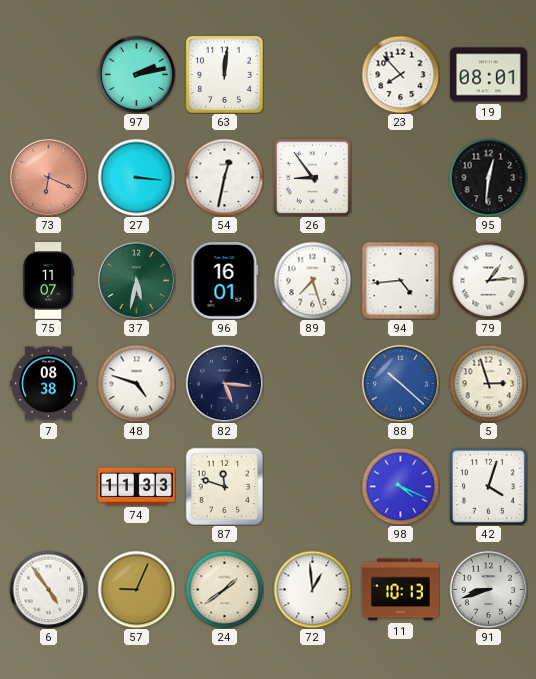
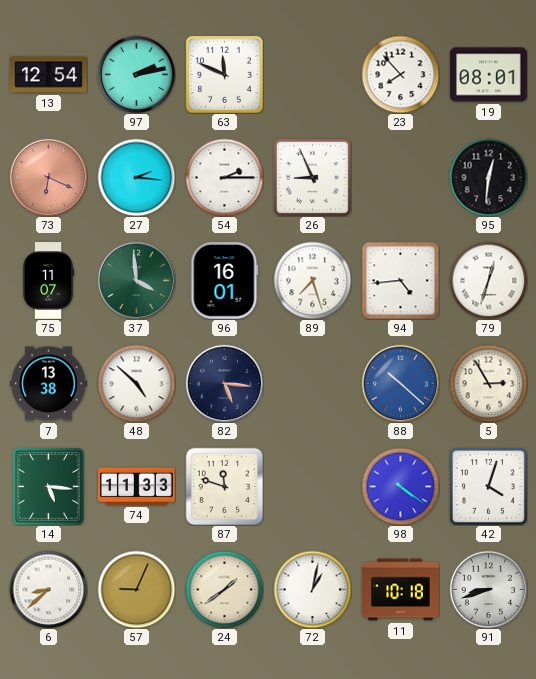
13: none -> 12:54 (49, 75)
63: 12:01 -> 11:49 (224, 74)
27: 3:16 -> 2:16 (136, 177)
54: 12:32 -> 2:15 (224, 177)
26: 8:54 -> 8:56 (312, 177)
37: 5:32 -> 3:59 (136, 280)
79: 1:14 -> 12:33 (488, 280)
7: 08:38 -> 13:38 (49, 384)
48: 4:48 -> 4:52 (136, 383)
5: 2:57 -> 2:55 (488, 383)
14: none -> 5:16 (48, 486)
98: 4:19 -> 4:21 (400, 486)
6: 4:54 -> 8:38 (48, 589)
72: 12:59 -> 1:02 (312, 589)
11: 10:13 -> 10:18 (401, 590)
